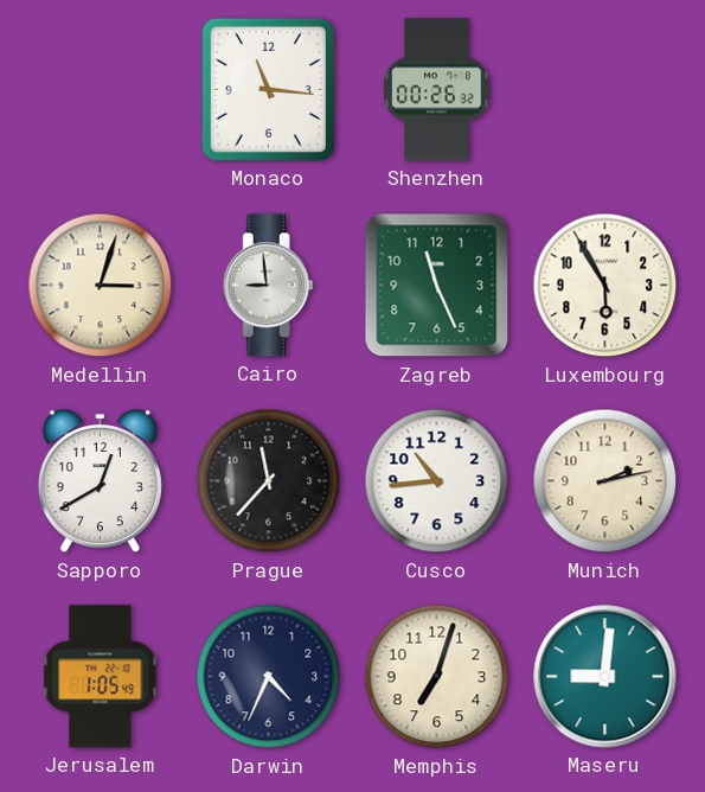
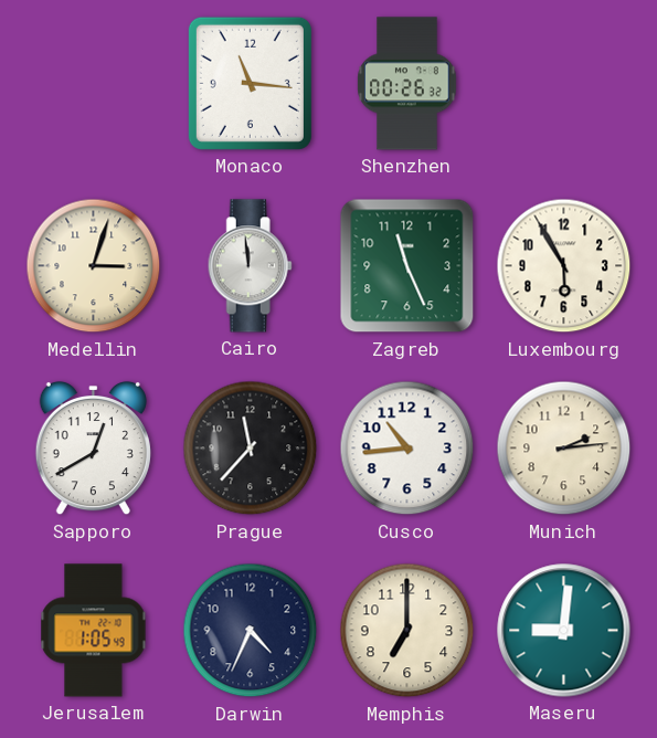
Cairo: 8:59 -> 11:59 (250, 266)
Munich: 2:13 -> 2:14 (564, 449)
Memphis: 7:03 -> 7:00 (407, 631)
